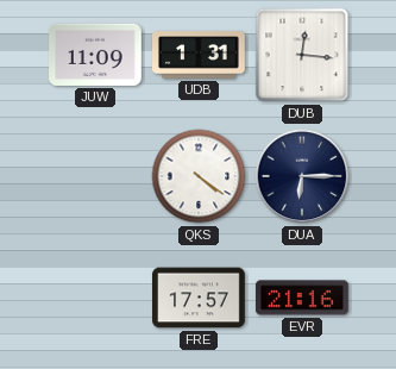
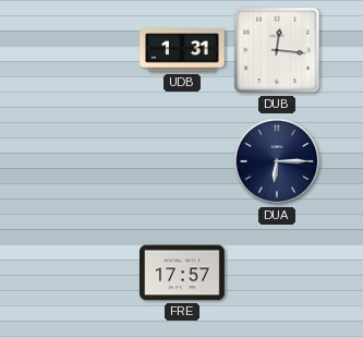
JUW: 11:09 -> none (96, 55)
QKS: 4:21 -> none (199, 176)
EVR: 21:16 -> none (302, 298)
